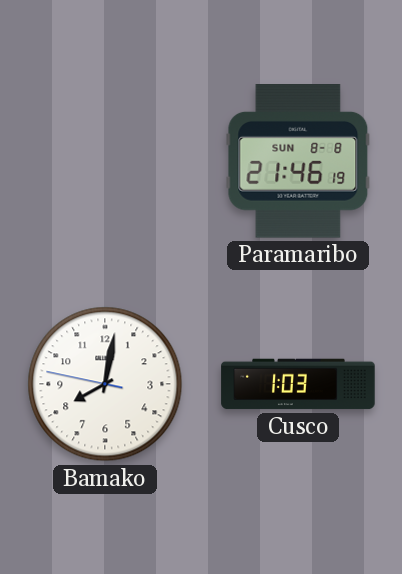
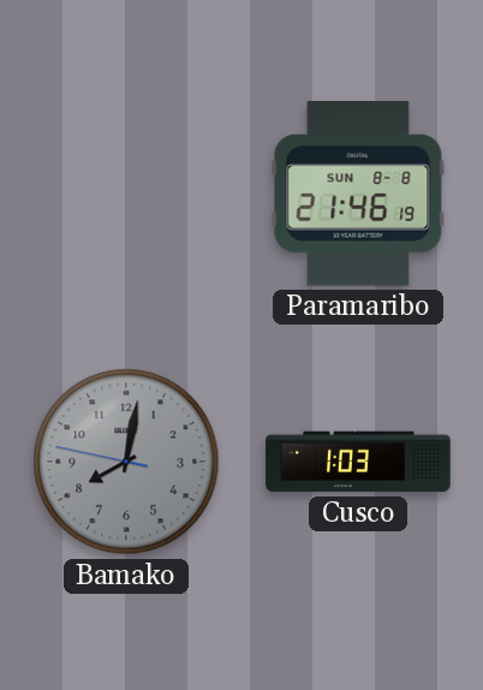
Bamako dial: white -> grey (126, 462)
